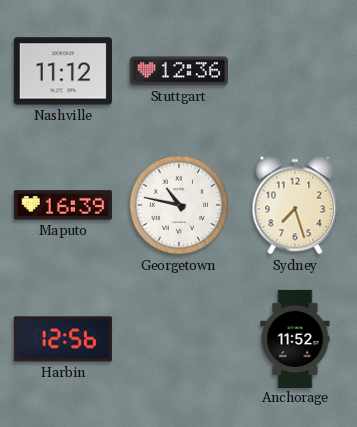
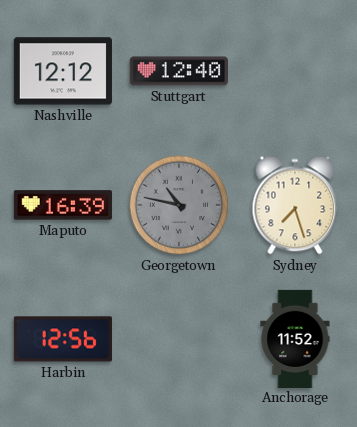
Nashville: 11:12 -> 12:12 (63, 71)
Stuttgart: 12:36 -> 12:40 (178, 71)
Georgetown dial: white -> grey (179, 205)
